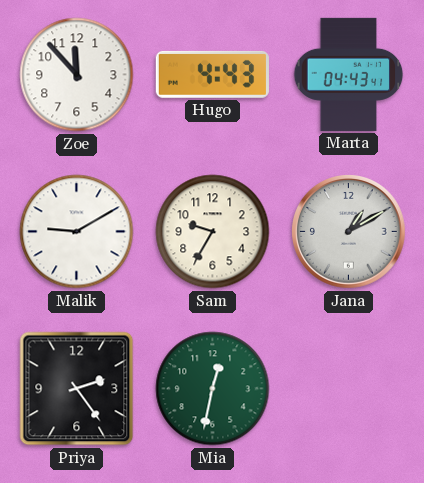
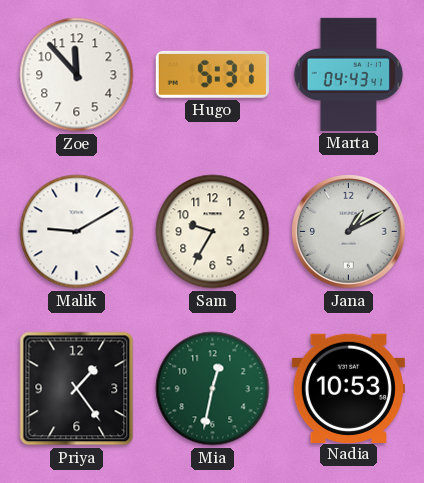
Hugo: 4:43 -> 5:31 (212, 74)
Priya: 2:24 -> 1:24 (77, 389)
Nadia: none -> 10:53 (348, 388)
